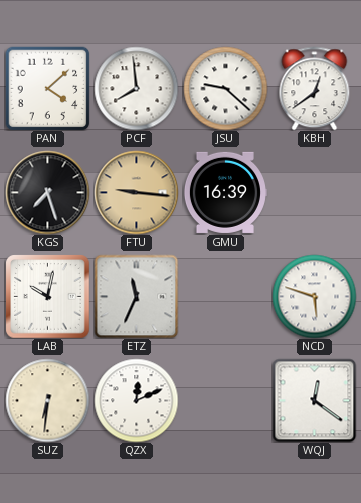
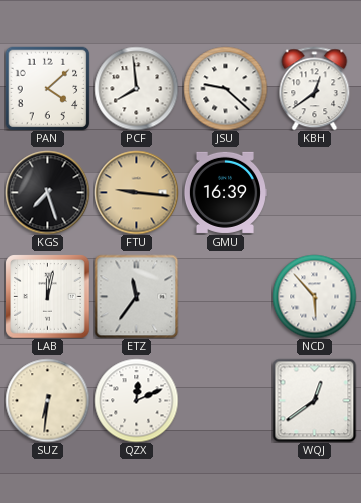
LAB: 10:02 -> 12:02 (47, 296)
ETZ: 11:34 -> 11:36 (136, 296)
NCD: 5:48 -> 5:53 (314, 296)
WQJ: 12:21 -> 12:39 (314, 400)
